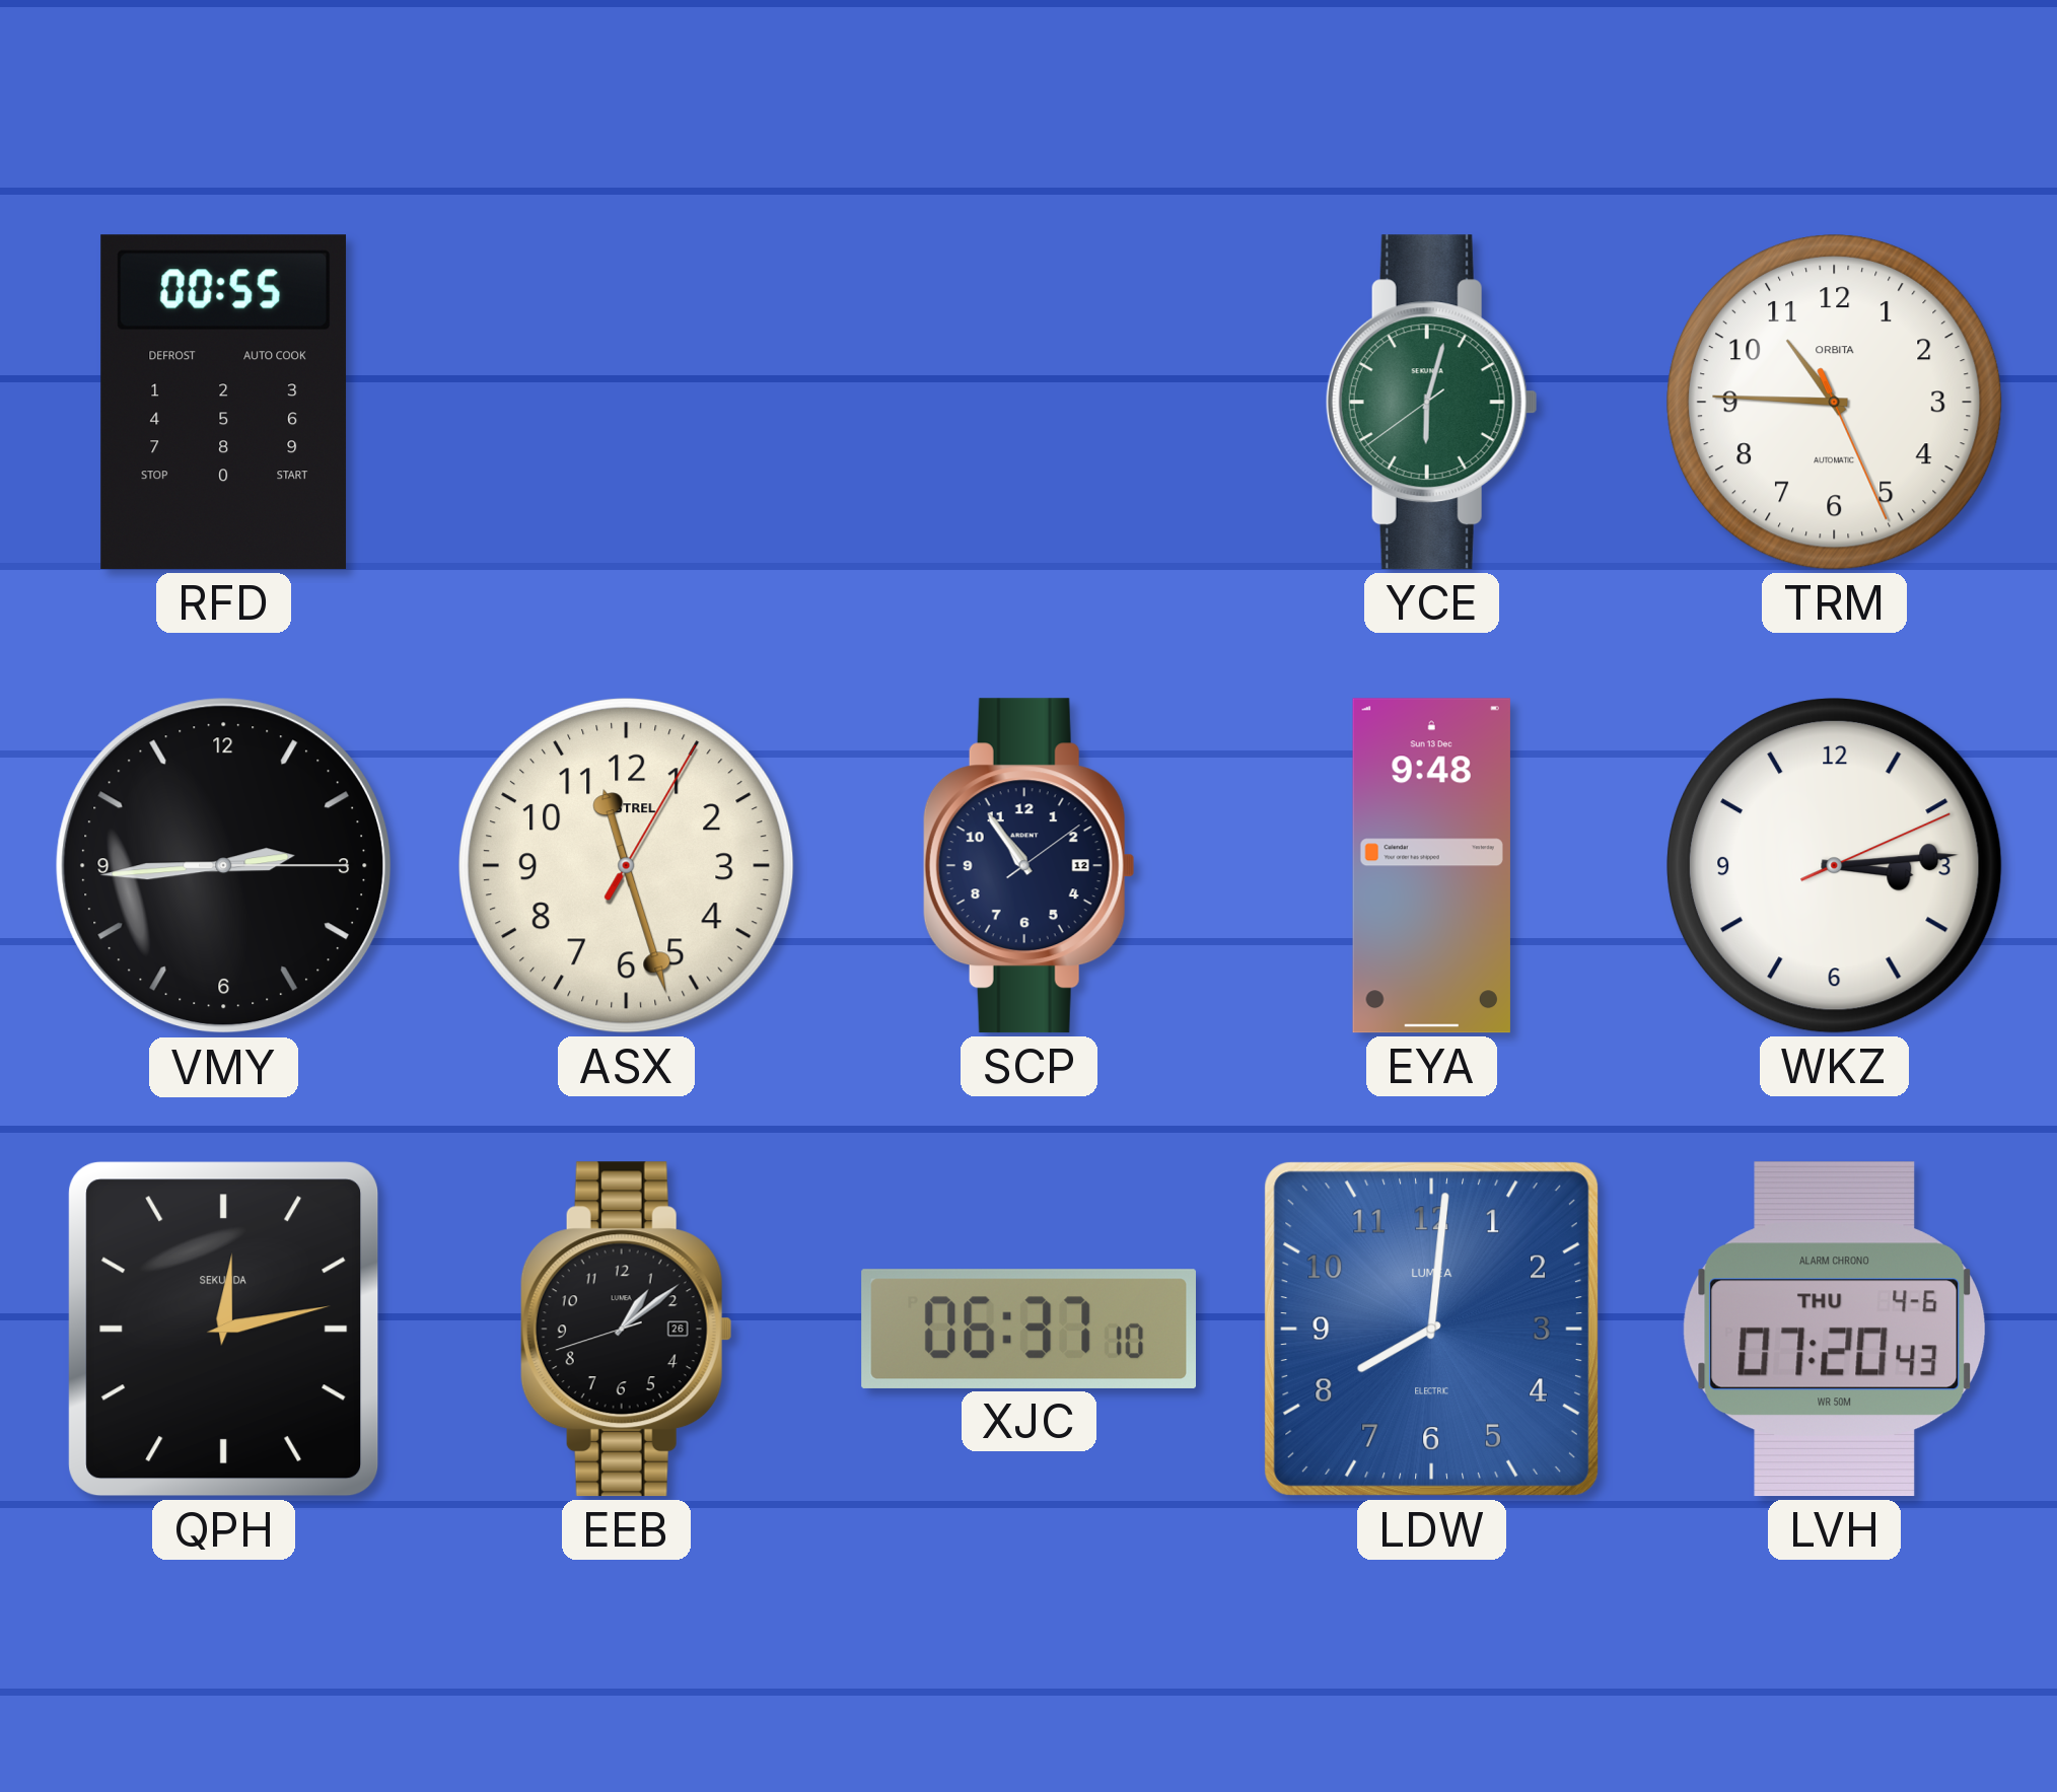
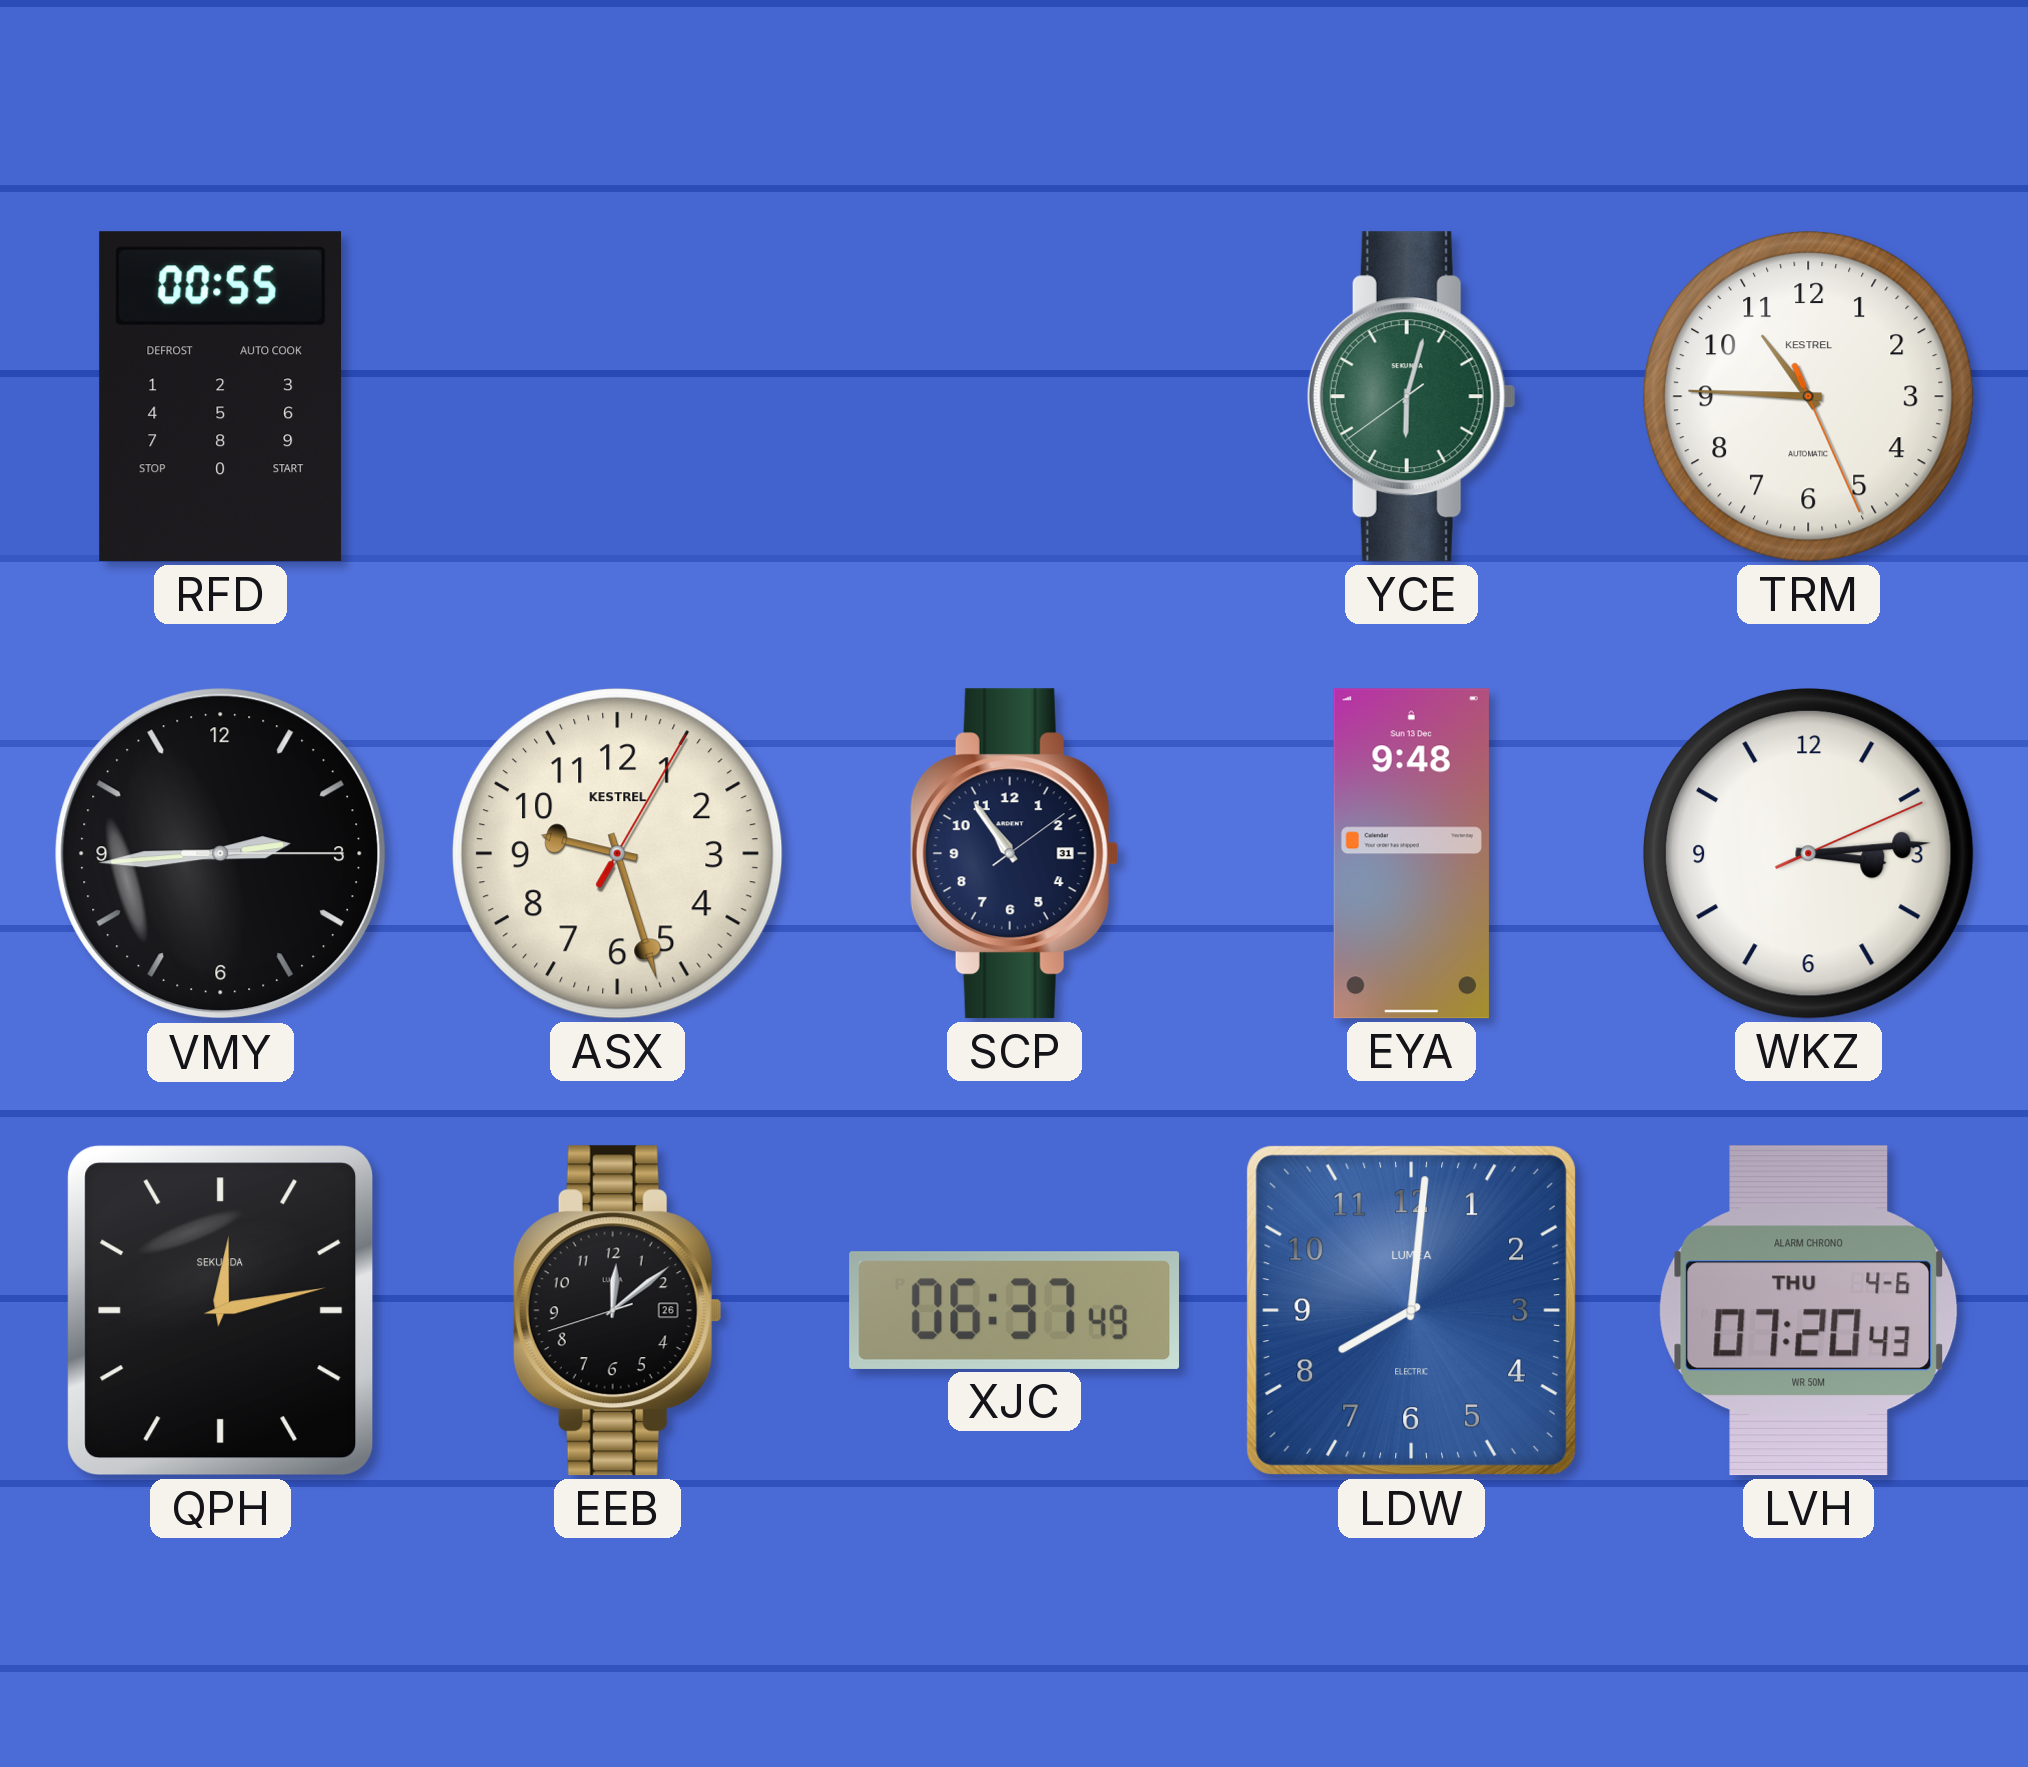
TRM brand: ORBITA -> KESTREL (1809, 397)
ASX: 11:27 -> 9:27 (618, 854)
SCP date: 12 -> 31 (1014, 854)
EEB: 1:08 -> 12:08 (617, 1311)
XJC: 06:37:10 -> 06:37:49 (1014, 1310)
